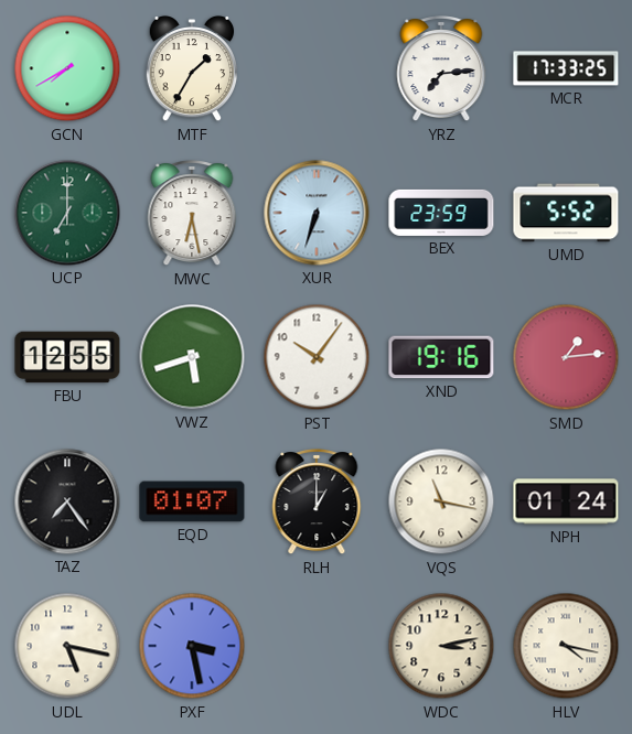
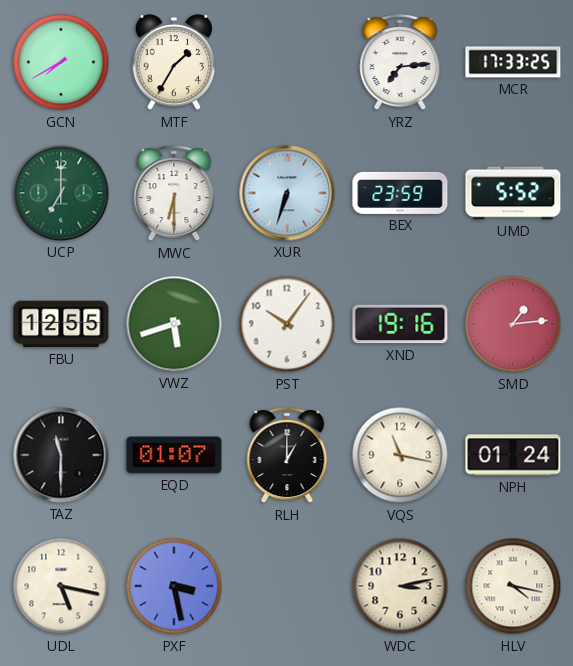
MWC: 6:28 -> 6:30 (174, 194)
TAZ: 7:24 -> 11:30 (61, 455)
